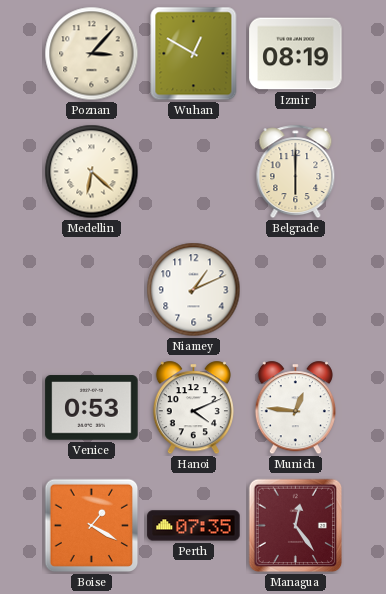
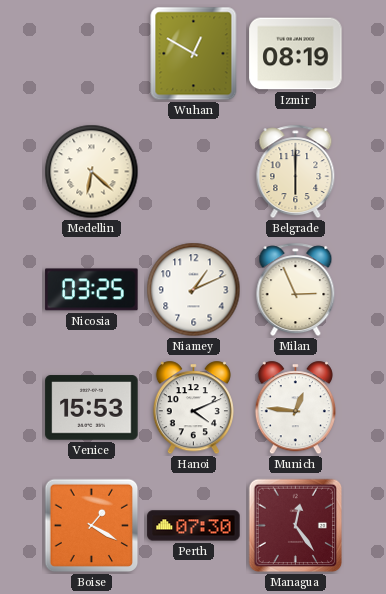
Poznan: 3:07 -> none (92, 54)
Nicosia: none -> 03:25 (92, 290)
Milan: none -> 2:56 (296, 290)
Venice: 0:53 -> 15:53 (92, 408)
Perth: 07:35 -> 07:30 (194, 526)
